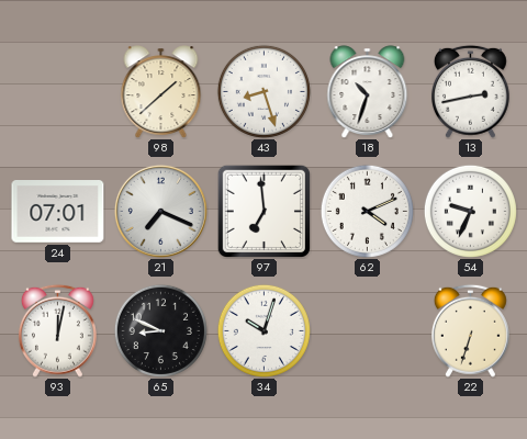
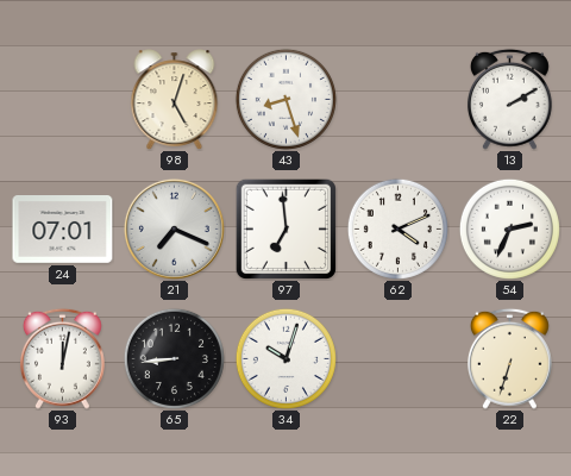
98: 1:38 -> 5:03 (175, 99)
18: 10:33 -> none (368, 91)
13: 2:43 -> 2:10 (509, 99)
54: 9:34 -> 2:34 (509, 228)
65: 8:49 -> 8:44 (174, 358)
